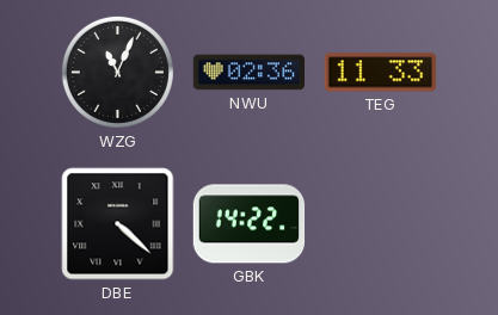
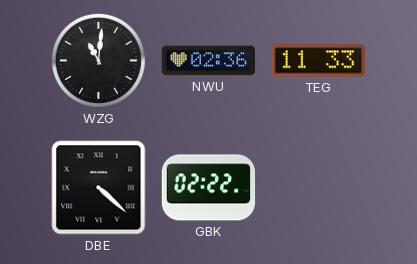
WZG: 11:04 -> 11:01 (98, 60)
GBK: 14:22 -> 02:22 (209, 188)
